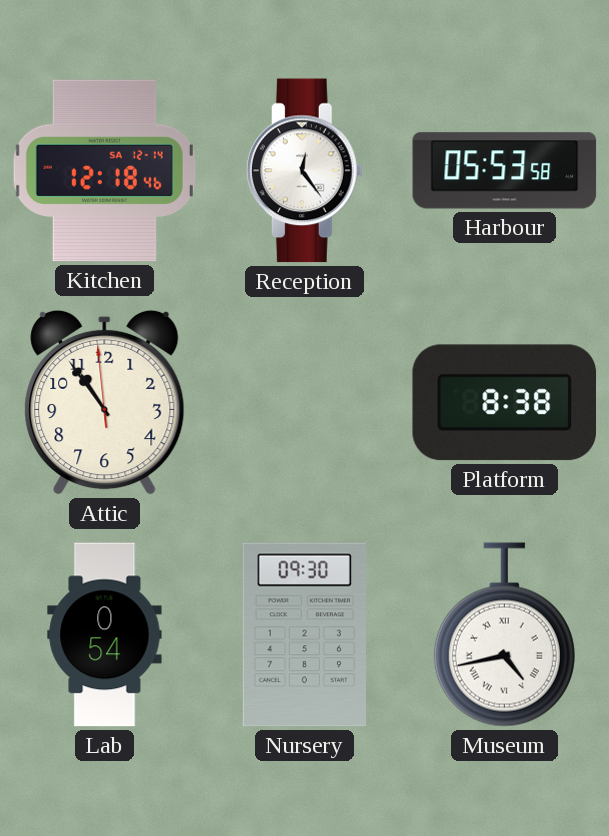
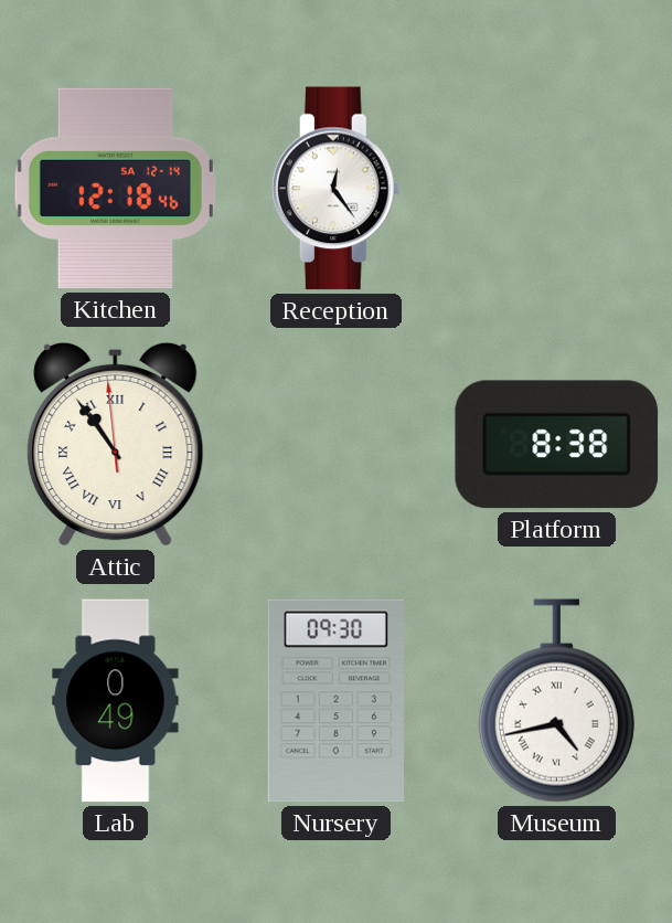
Harbour: 05:53 -> none (505, 171)
Attic numerals: Arabic -> Roman (116, 444)
Lab: 0:54 -> 0:49 (116, 701)
